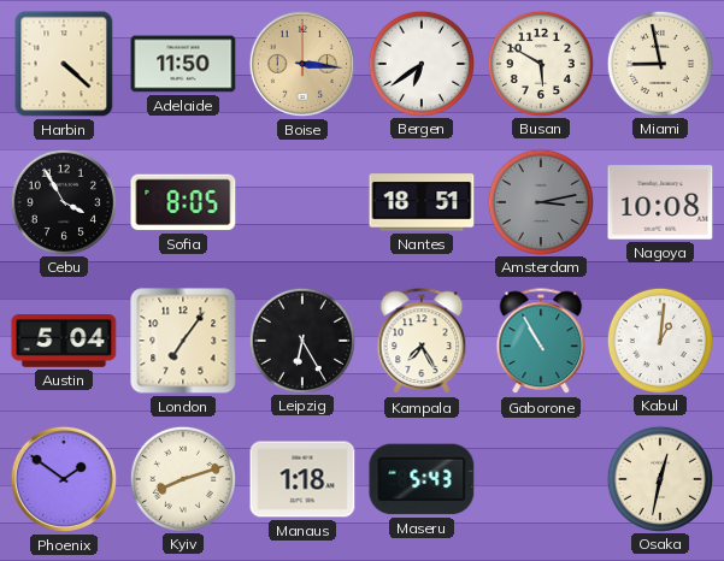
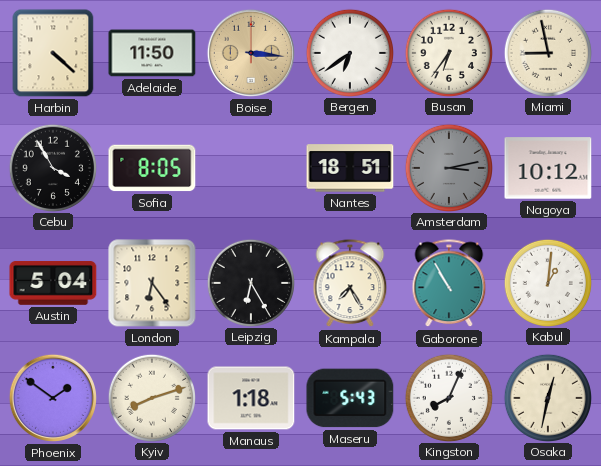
Busan: 5:50 -> 6:36 (448, 52)
Nagoya: 10:08 -> 10:12 (548, 168)
London: 7:06 -> 6:24 (152, 283)
Kingston: none -> 8:04 (448, 397)
